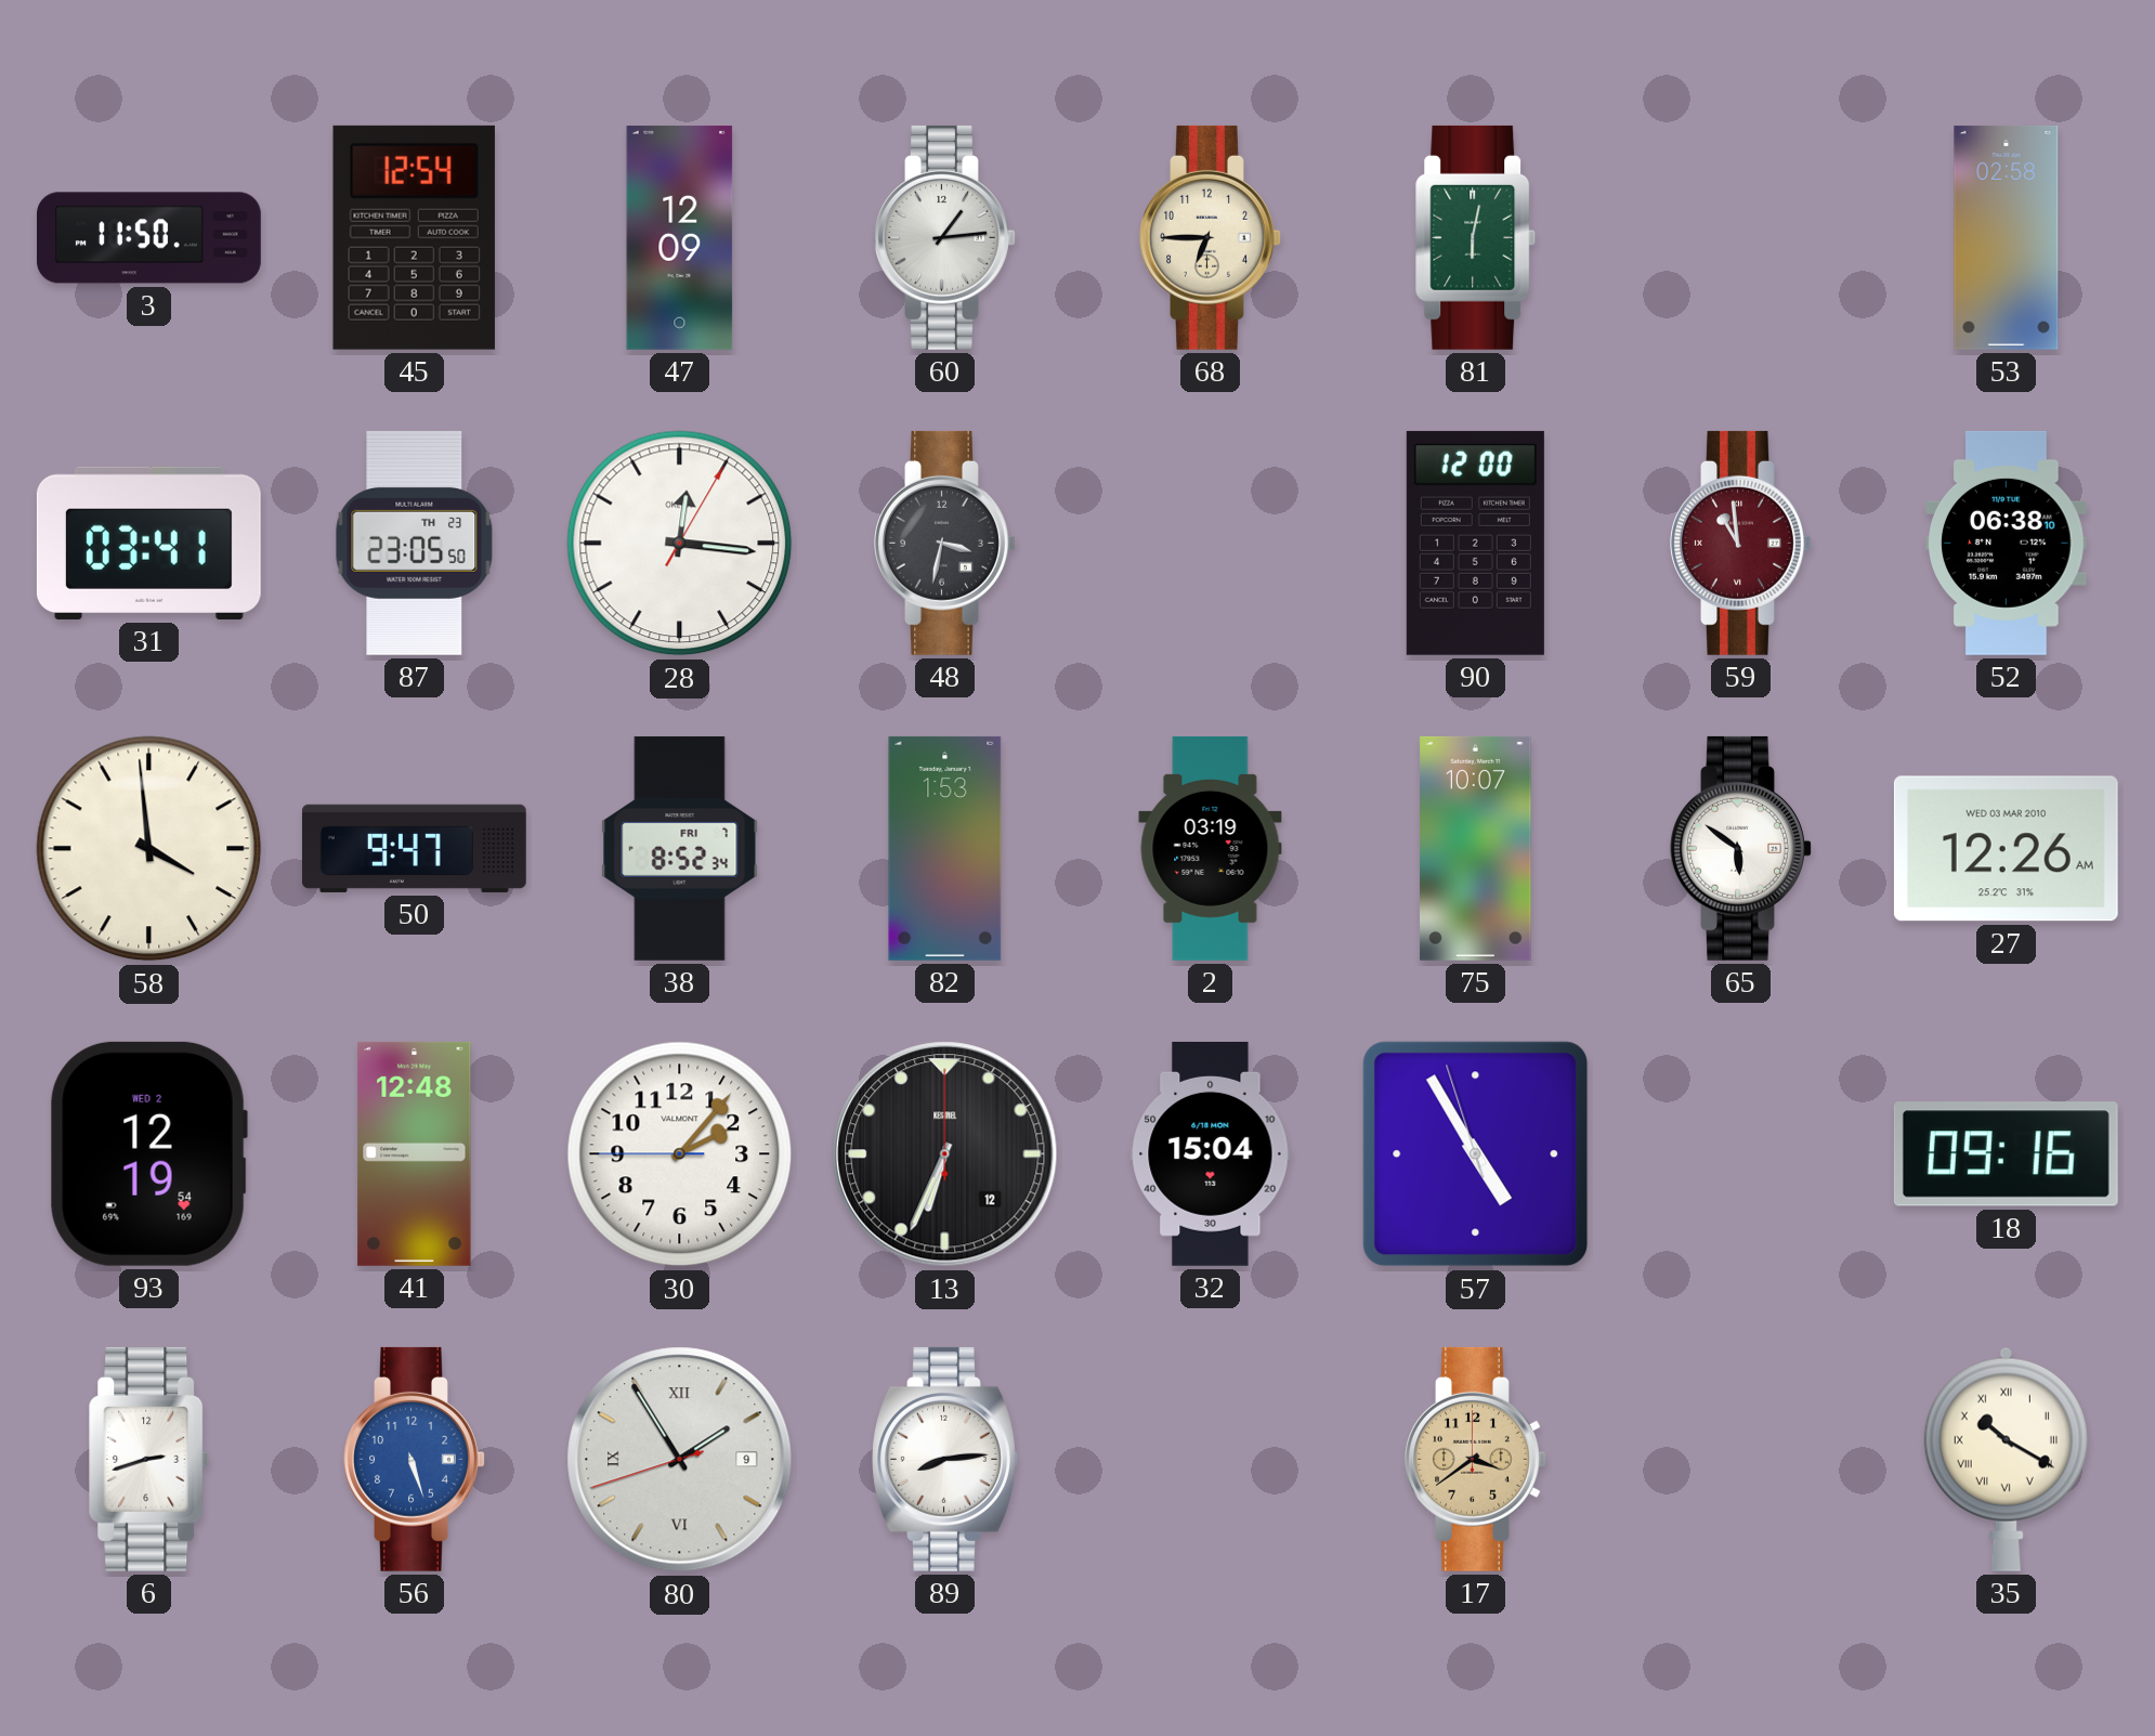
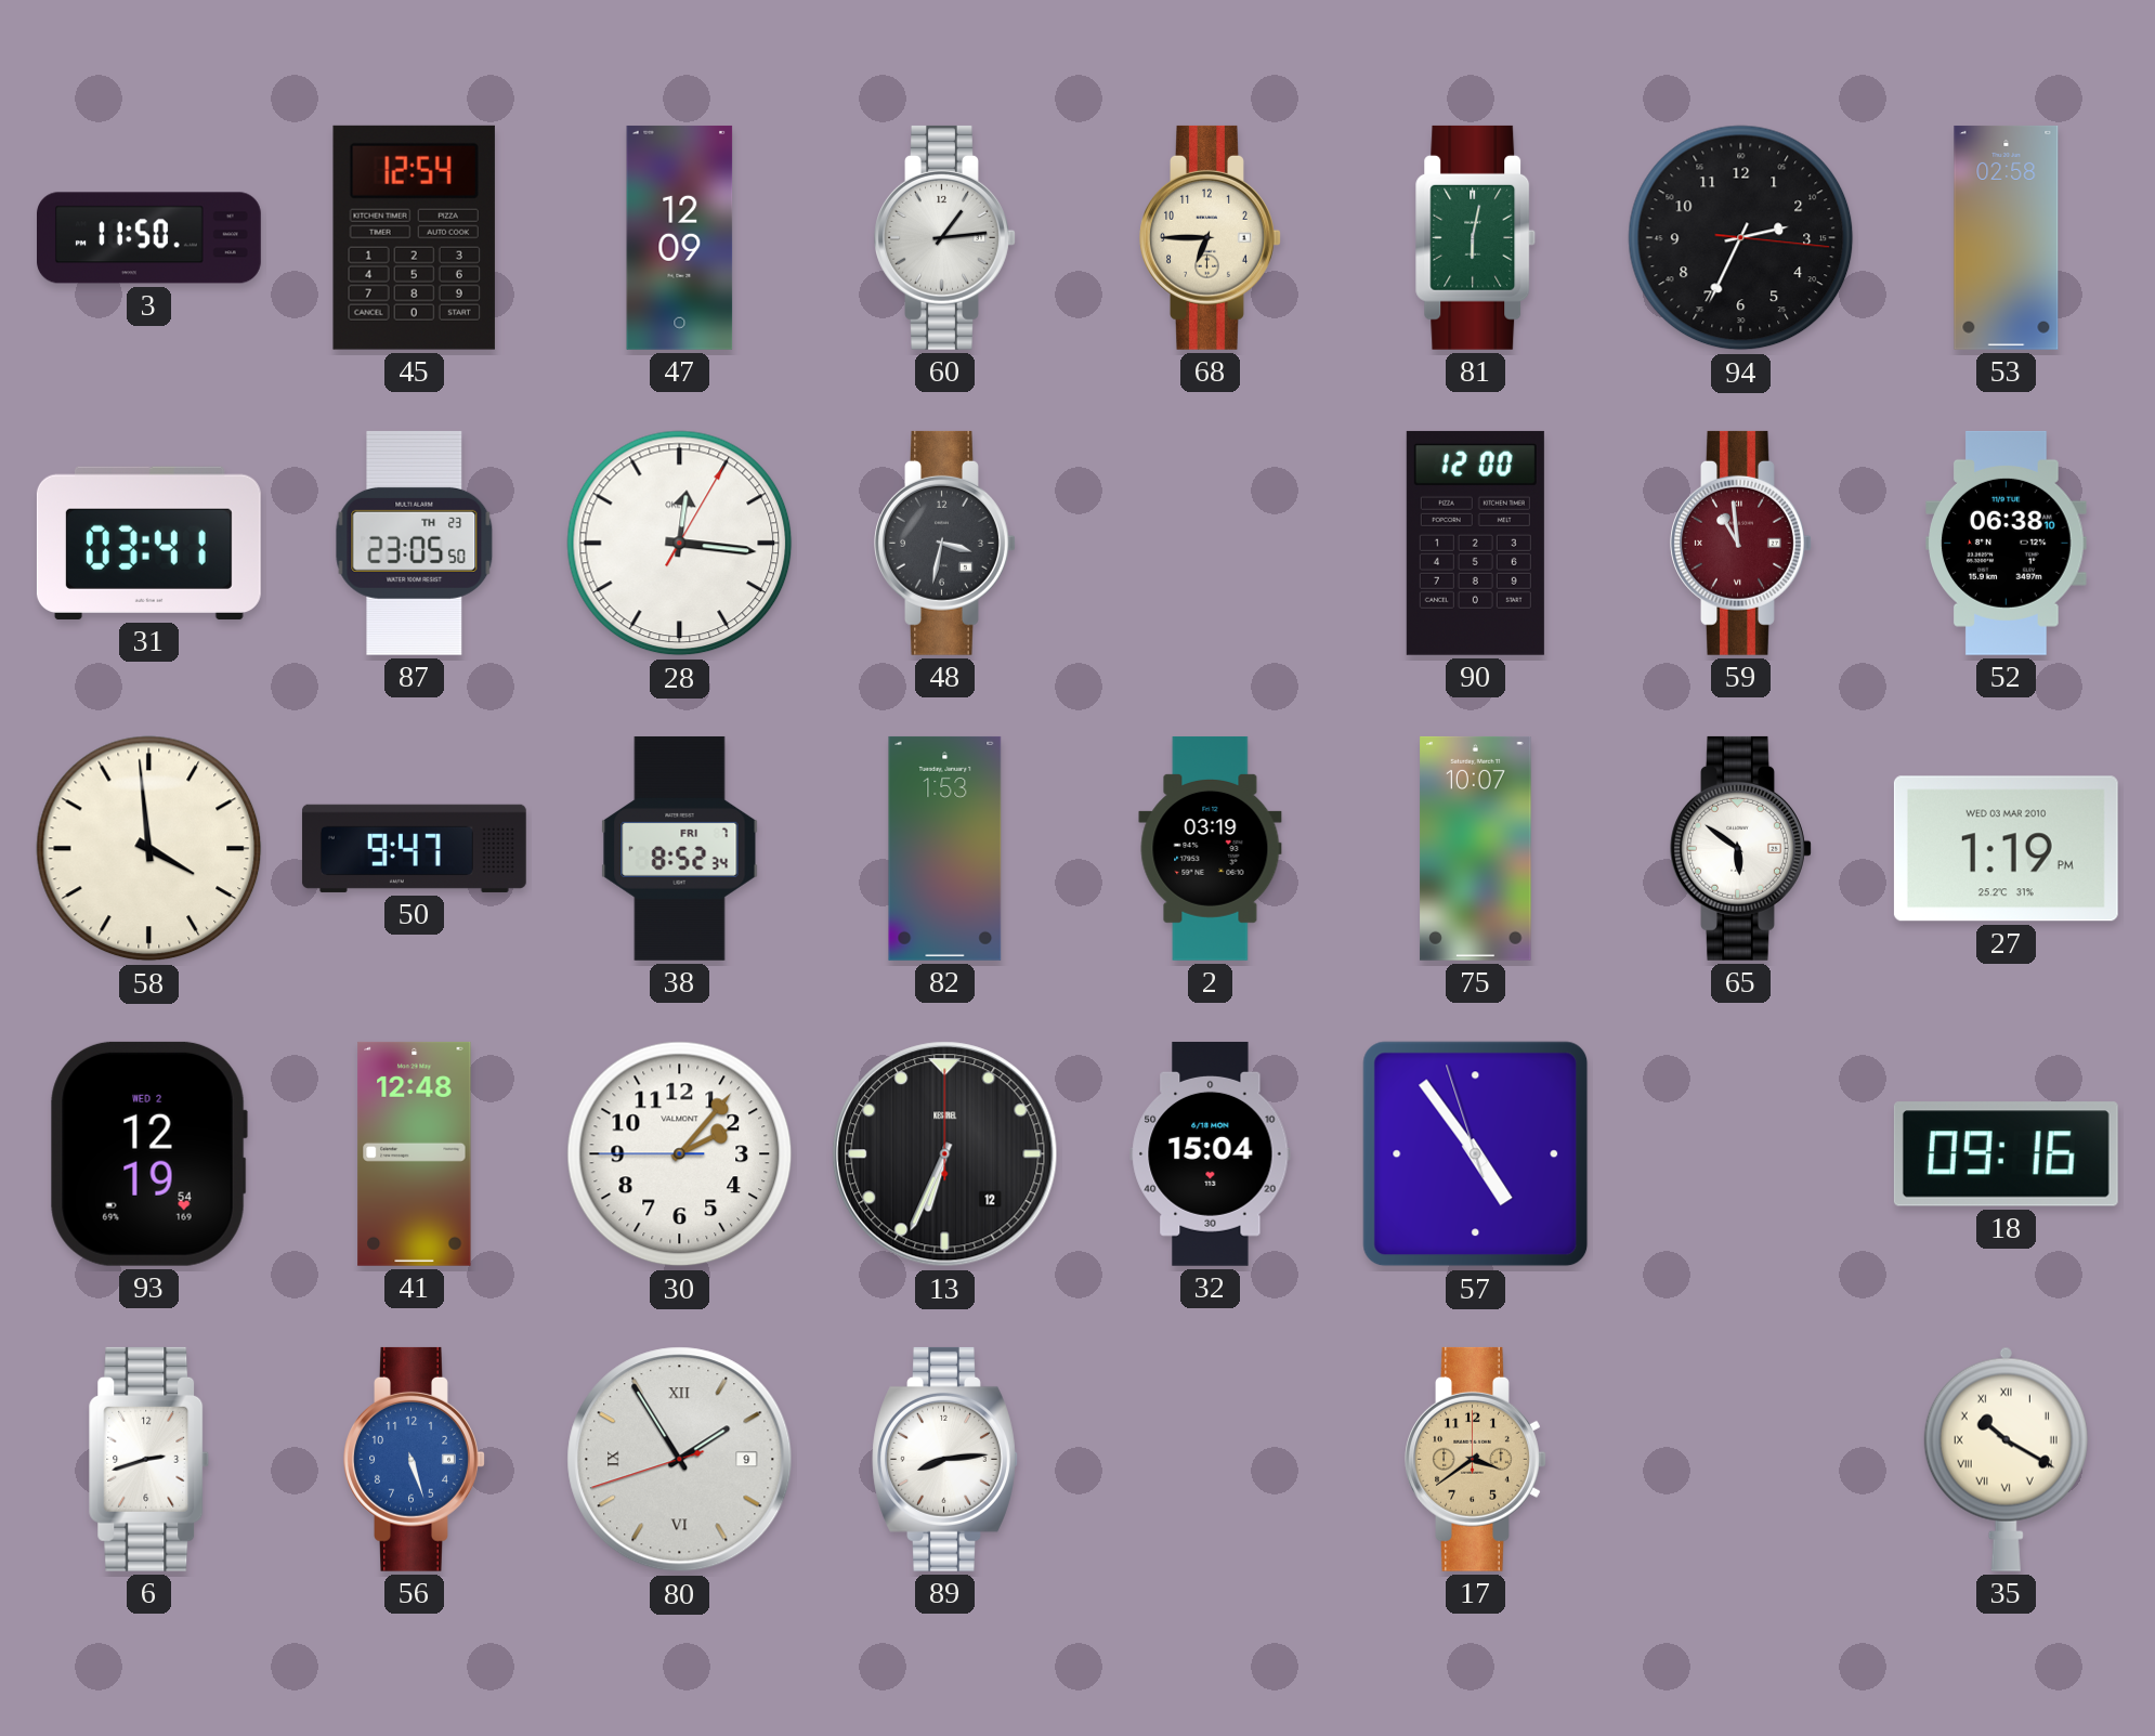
94: none -> 2:34 (1741, 238)
27: 12:26 -> 1:19 (2006, 849)
57: 4:54 -> 4:53 (1476, 1154)
